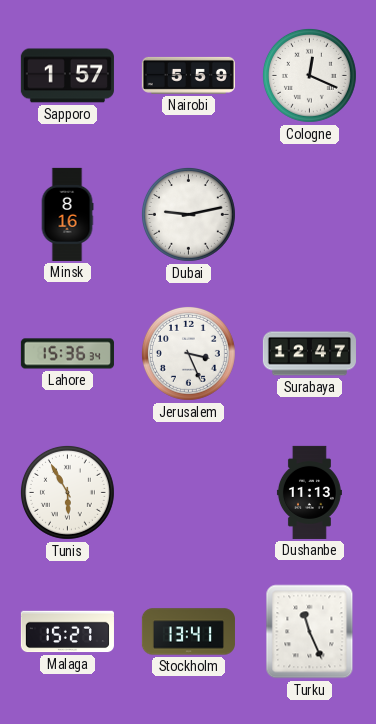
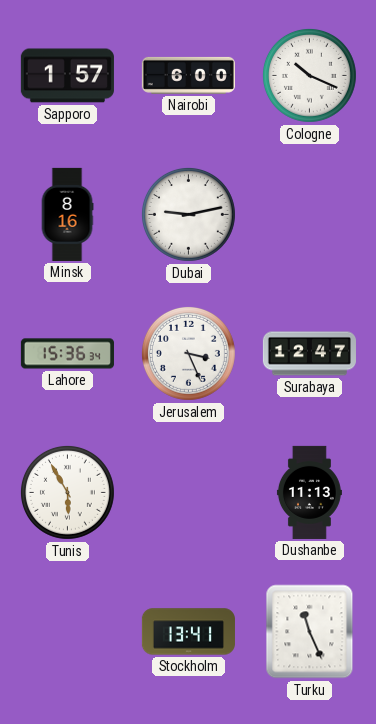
Nairobi: 5:59 -> 6:00 (188, 75)
Cologne: 12:19 -> 10:19 (309, 75)
Malaga: 15:27 -> none (67, 632)
